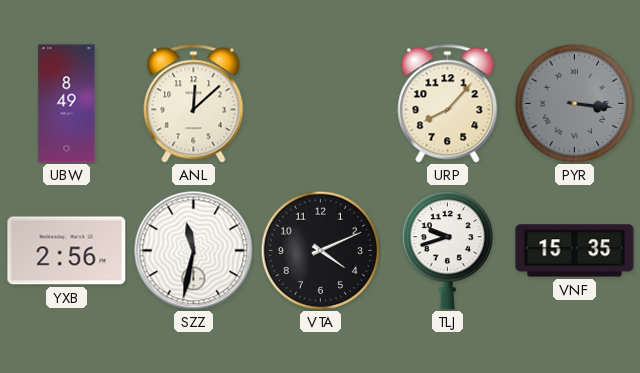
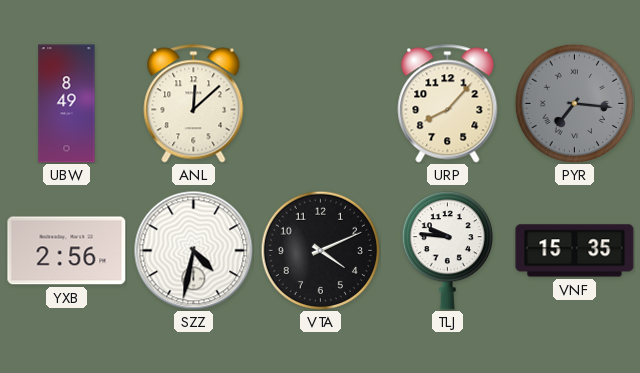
PYR: 3:16 -> 7:16 (574, 103)
SZZ: 11:32 -> 4:32 (194, 251)
TLJ: 9:42 -> 9:46 (447, 251)
